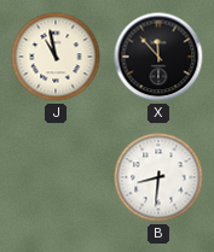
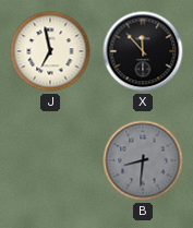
J: 10:58 -> 6:58 (50, 51)
B dial: white -> grey (143, 160)
